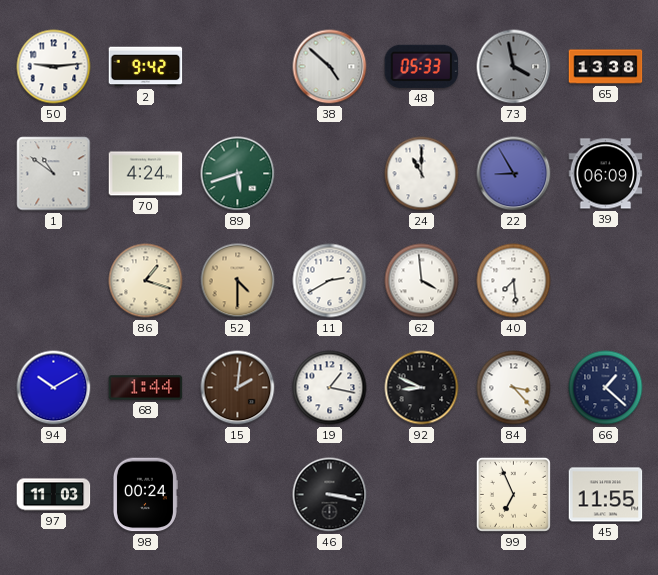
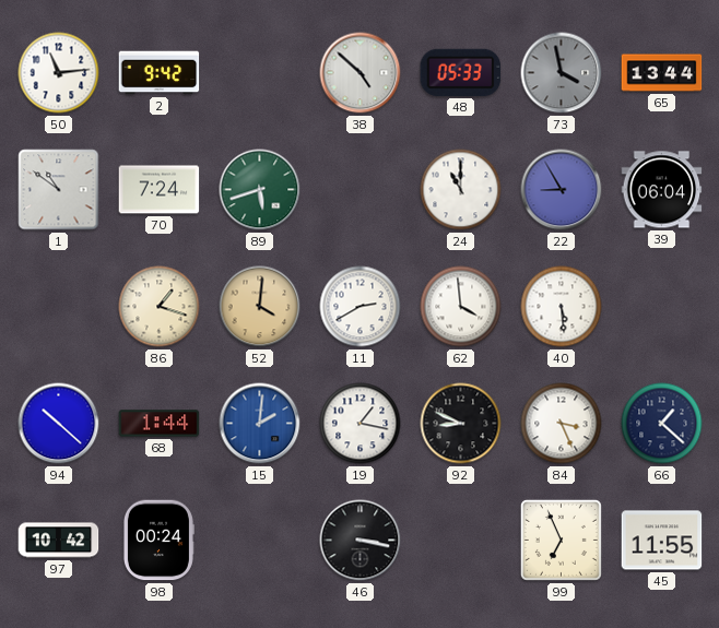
50: 9:14 -> 11:14 (59, 73)
65: 13:38 -> 13:44 (662, 73)
70: 4:24 -> 7:24 (160, 190)
39: 06:09 -> 06:04 (662, 190)
52: 4:30 -> 4:01 (260, 307)
40: 7:29 -> 5:29 (562, 307)
94: 10:10 -> 10:22 (59, 424)
15 dial: brown -> blue (260, 424)
84: 3:23 -> 3:26 (562, 424)
97: 11:03 -> 10:42 (59, 541)
